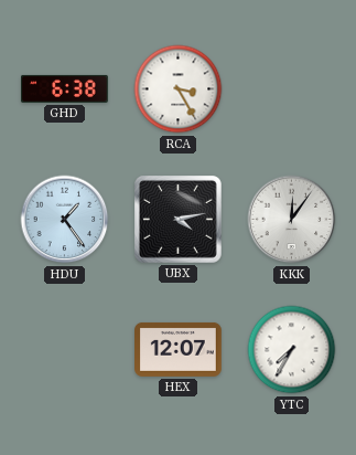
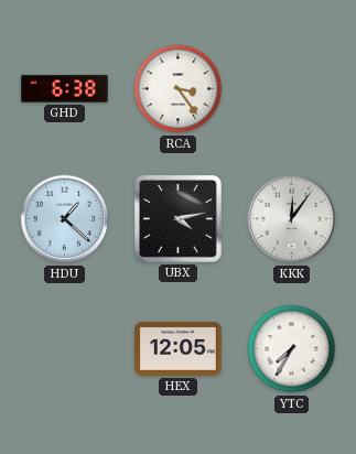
RCA: 3:25 -> 3:24 (179, 89)
HDU: 1:24 -> 1:22 (65, 219)
HEX: 12:07 -> 12:05 (179, 348)
